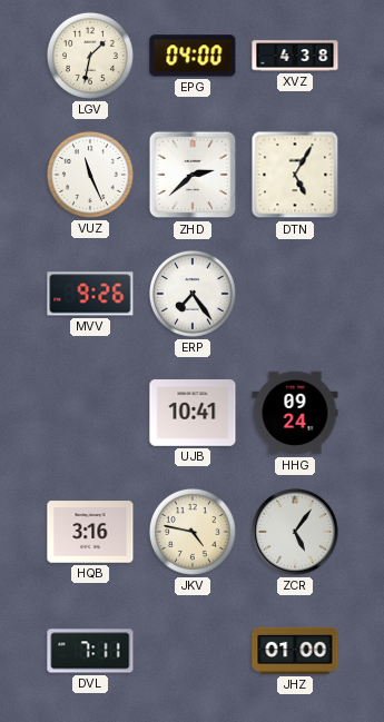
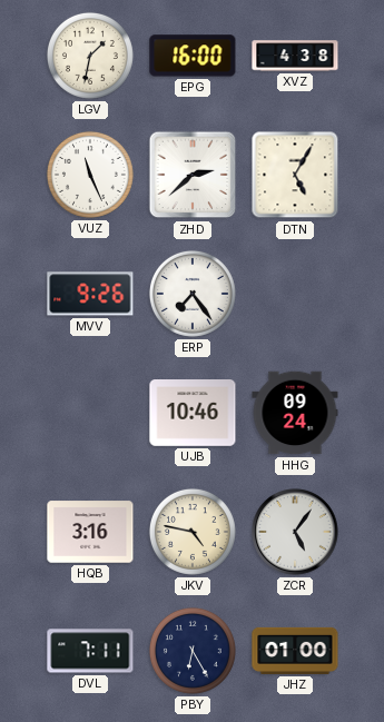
EPG: 04:00 -> 16:00 (193, 56)
UJB: 10:41 -> 10:46 (193, 414)
PBY: none -> 6:25 (193, 651)
